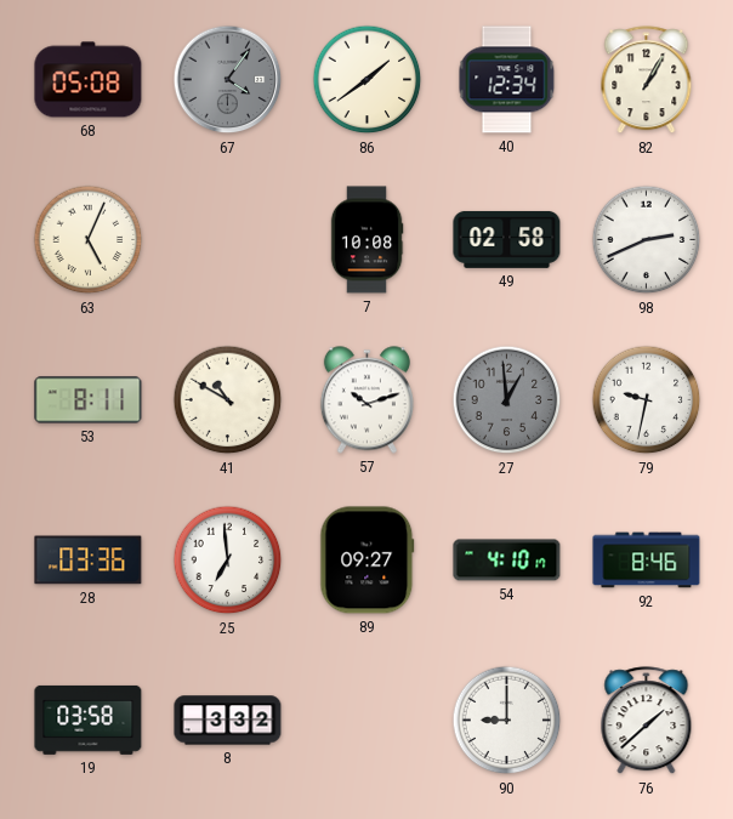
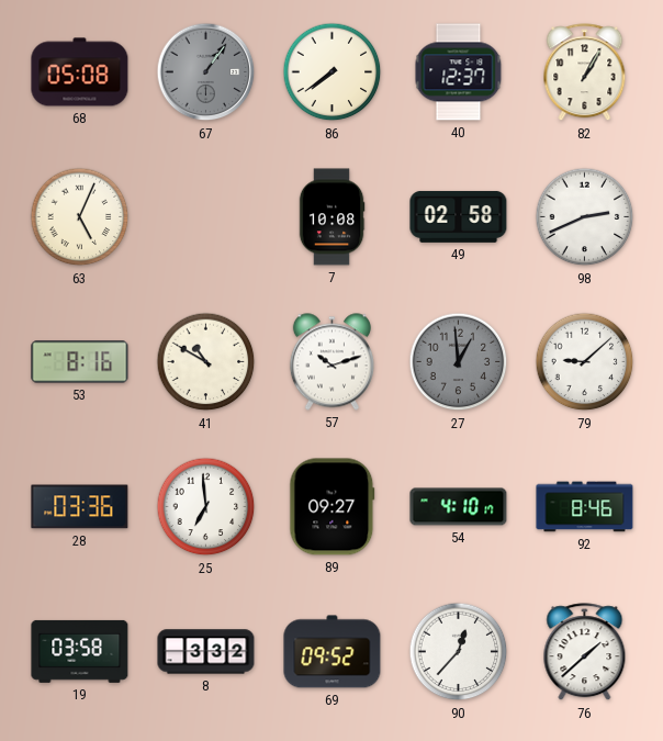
67: 4:06 -> 1:06 (206, 72)
86: 1:39 -> 7:39 (333, 72)
40: 12:34 -> 12:37 (459, 72)
53: 8:11 -> 8:16 (80, 362)
79: 9:32 -> 9:08 (585, 362)
69: none -> 09:52 (333, 652)
90: 9:00 -> 12:37 (459, 652)
